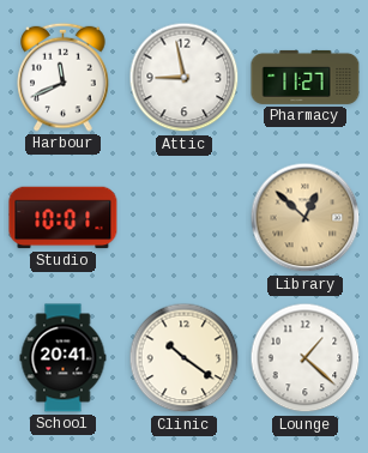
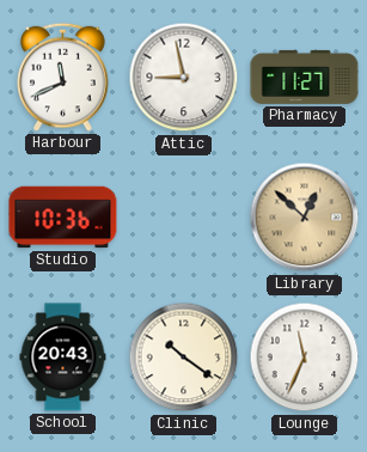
Studio: 10:01 -> 10:36 (63, 218)
School: 20:41 -> 20:43 (63, 358)
Lounge: 1:22 -> 11:34 (305, 358)
